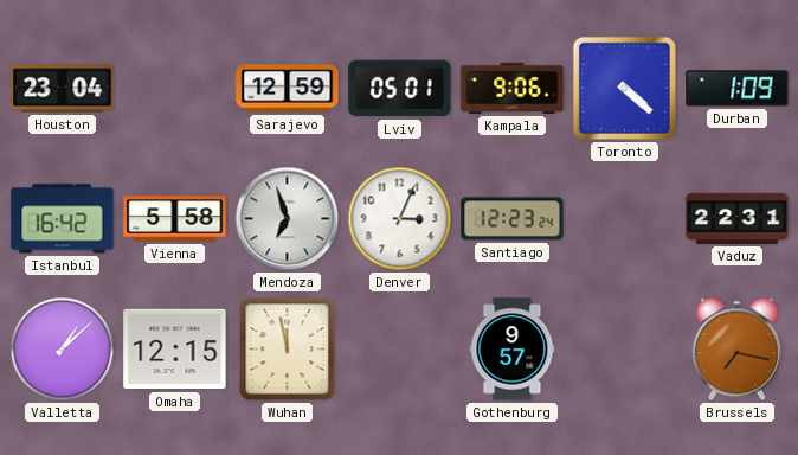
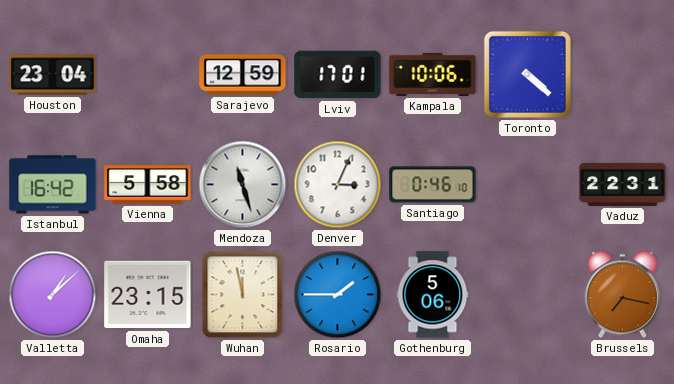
Lviv: 05:01 -> 17:01 (338, 75)
Kampala: 9:06 -> 10:06 (433, 74)
Durban: 1:09 -> none (738, 89)
Mendoza: 6:57 -> 11:27 (243, 185)
Santiago: 12:23 -> 0:46 (433, 185)
Omaha: 12:15 -> 23:15 (148, 295)
Rosario: none -> 1:45 (338, 295)
Gothenburg: 9:57 -> 5:06 (433, 295)
